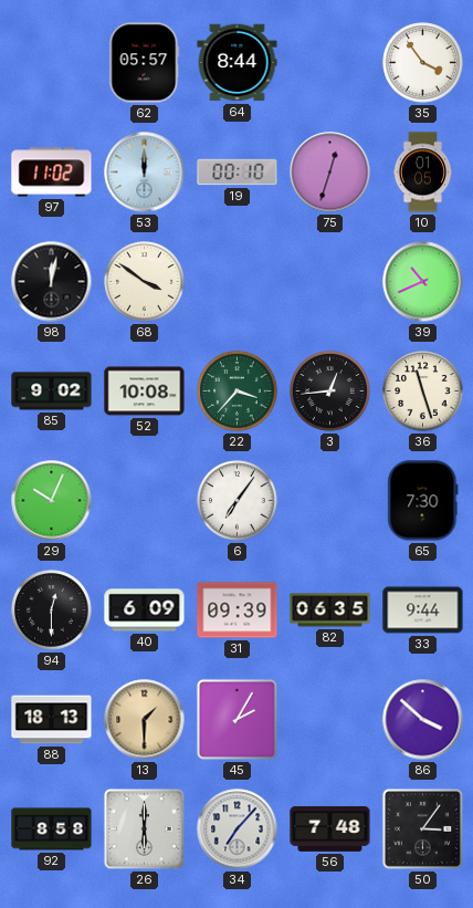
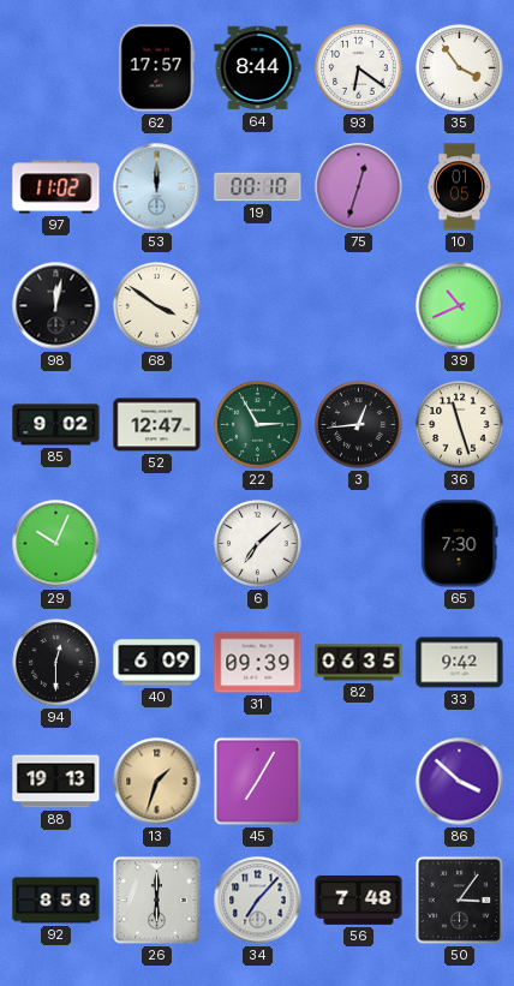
62: 05:57 -> 17:57 (157, 68)
93: none -> 6:21 (359, 68)
52: 10:08 -> 12:47 (157, 425)
22: 3:37 -> 2:55 (258, 425)
6: 7:06 -> 7:08 (258, 544)
33: 9:44 -> 9:42 (460, 663)
88: 18:13 -> 19:13 (56, 782)
13: 1:30 -> 1:33 (157, 782)
45: 2:05 -> 7:05 (257, 781)
